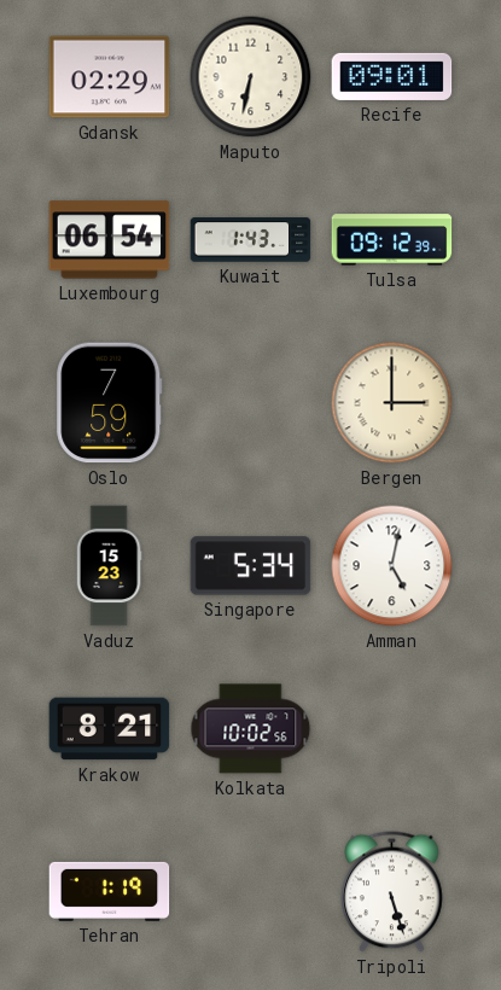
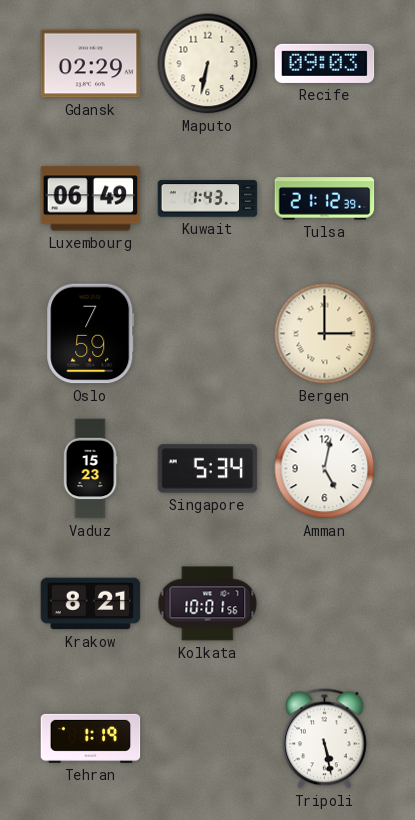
Recife: 09:01 -> 09:03 (325, 63)
Luxembourg: 06:54 -> 06:49 (91, 199)
Tulsa: 09:12 -> 21:12 (325, 199)
Kolkata: 10:02 -> 10:01 (208, 604)
Tripoli: 5:27 -> 5:28 (325, 739)
